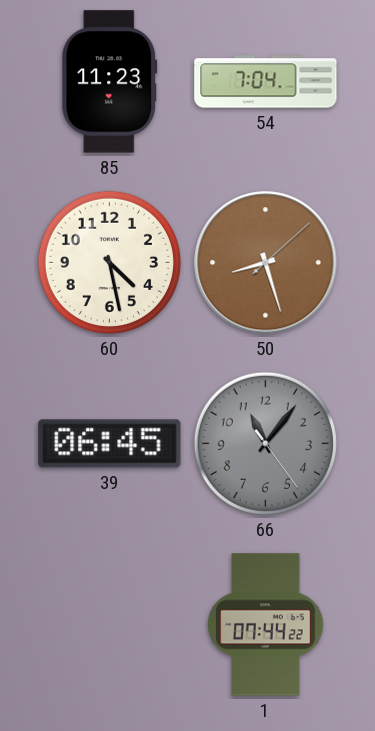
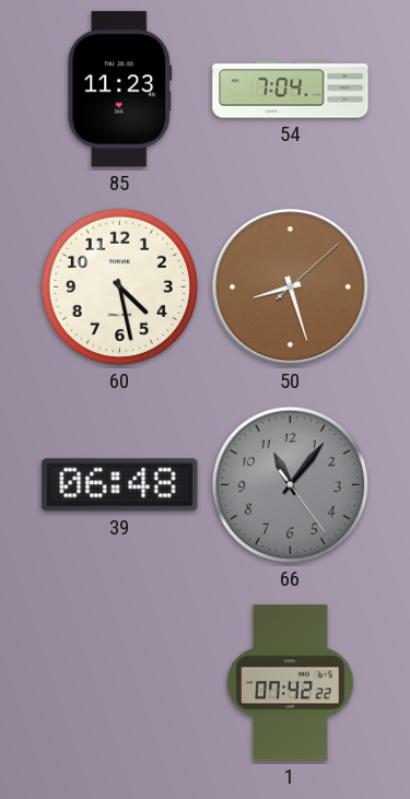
39: 06:45 -> 06:48 (120, 485)
1: 07:44 -> 07:42 (291, 683)
